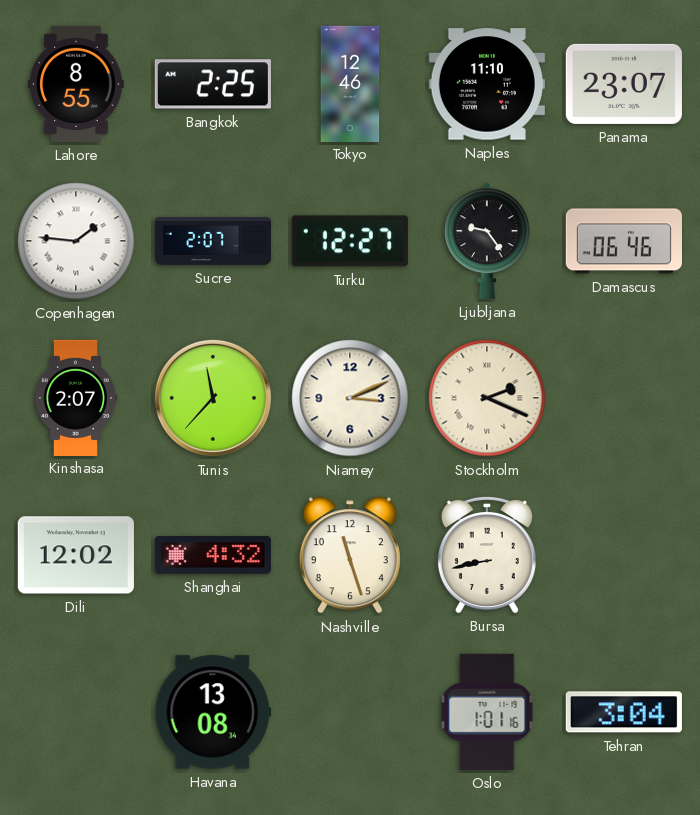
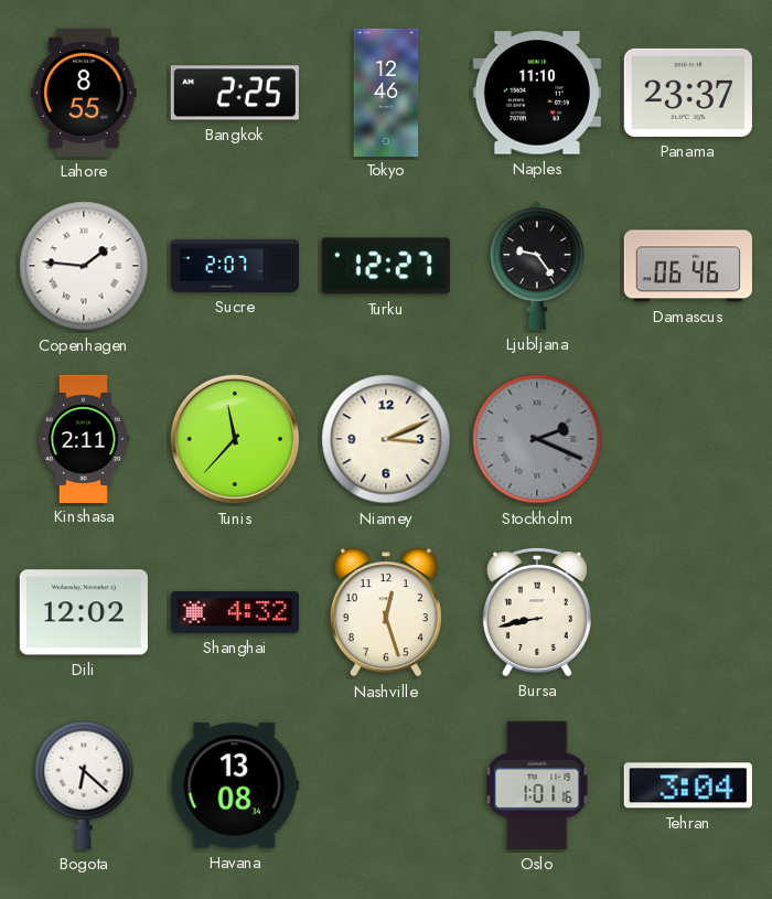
Panama: 23:07 -> 23:37 (688, 93)
Kinshasa: 2:07 -> 2:11 (83, 438)
Stockholm dial: cream -> grey (537, 439)
Nashville: 11:27 -> 12:27 (386, 612)
Bogota: none -> 6:22 (84, 785)
